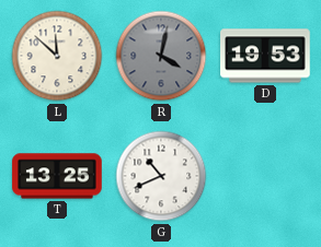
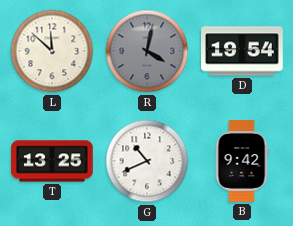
D: 19:53 -> 19:54 (242, 51)
B: none -> 9:42 (242, 161)
